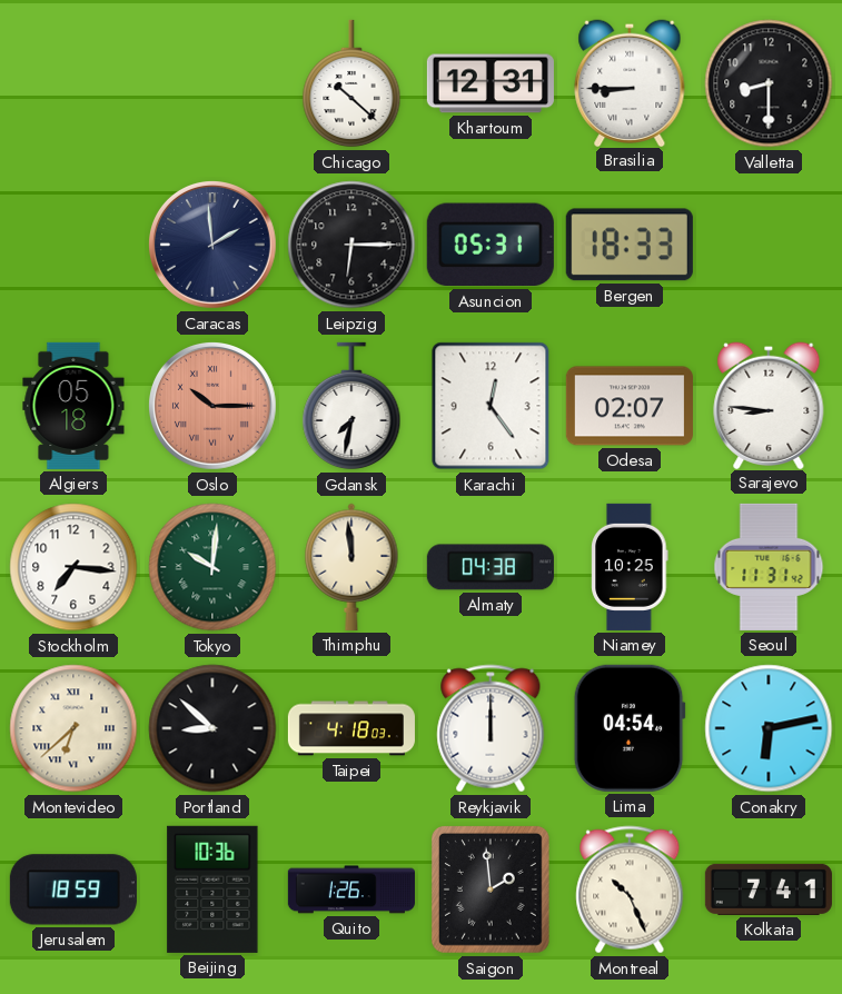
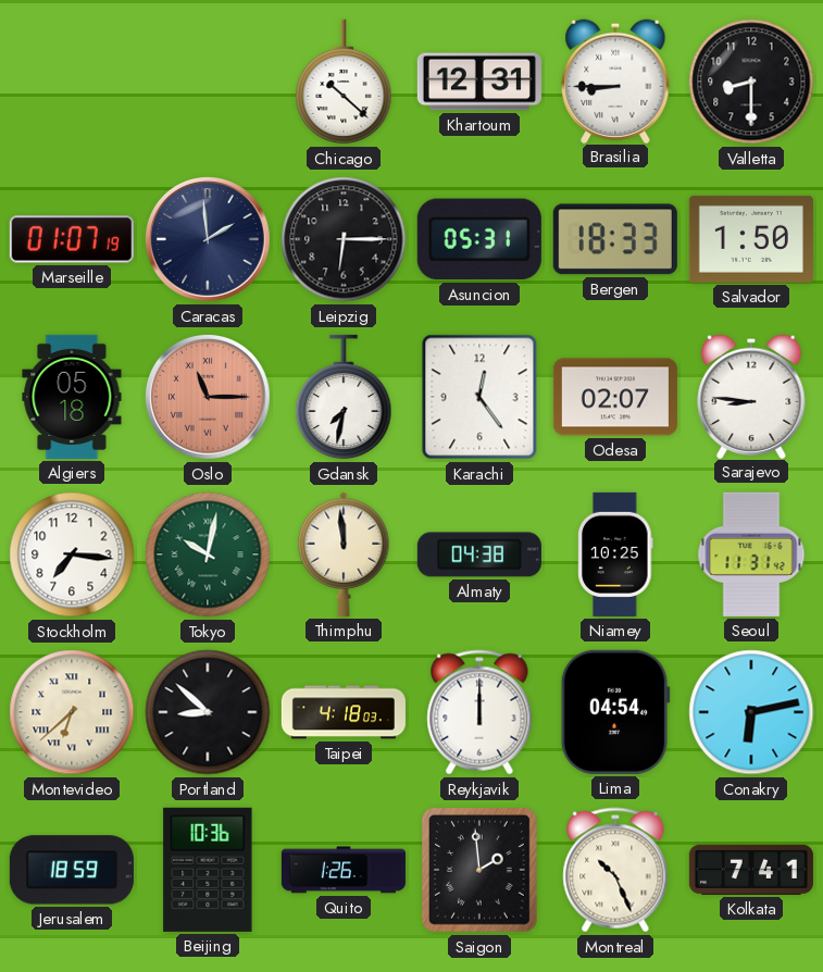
Marseille: none -> 01:07 (72, 239)
Salvador: none -> 1:50 (751, 239)
Oslo: 10:15 -> 11:15 (209, 398)
Tokyo: 10:01 -> 10:02 (208, 554)
